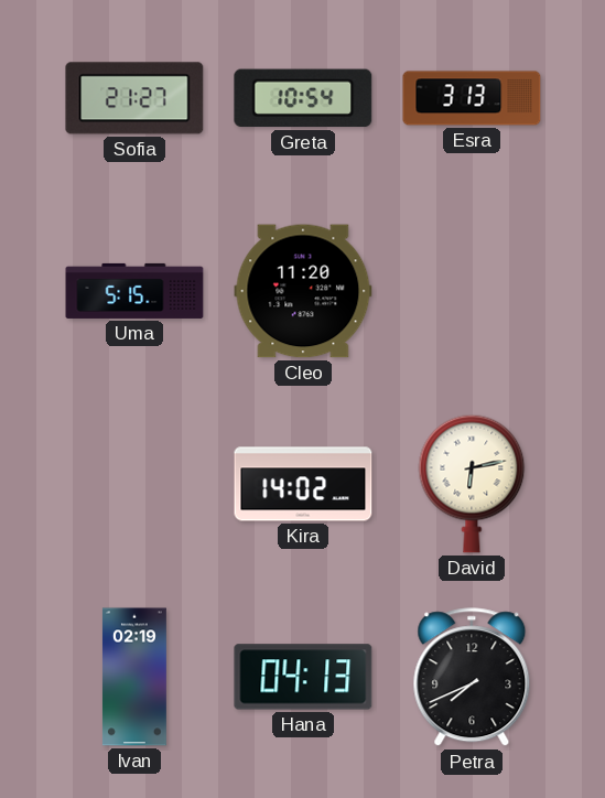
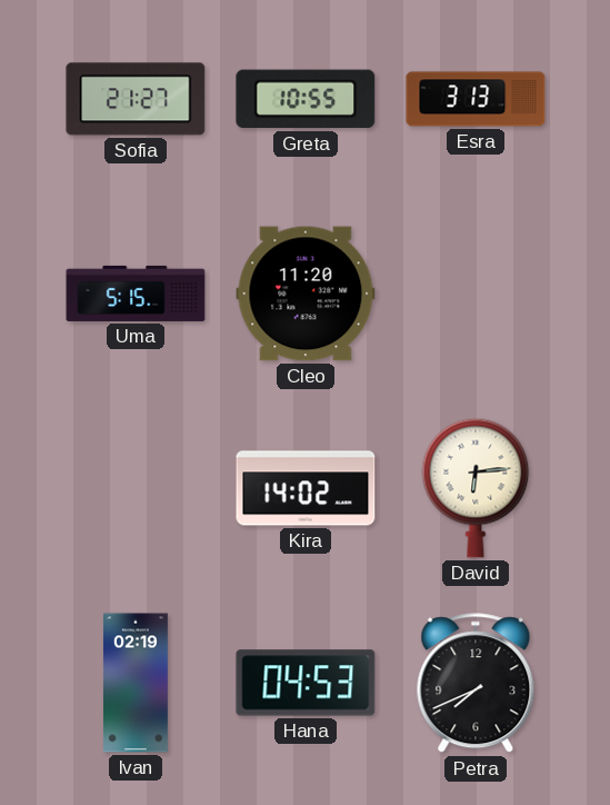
Greta: 10:54 -> 10:55 (306, 99)
David: 6:13 -> 6:14 (476, 488)
Hana: 04:13 -> 04:53 (306, 683)
